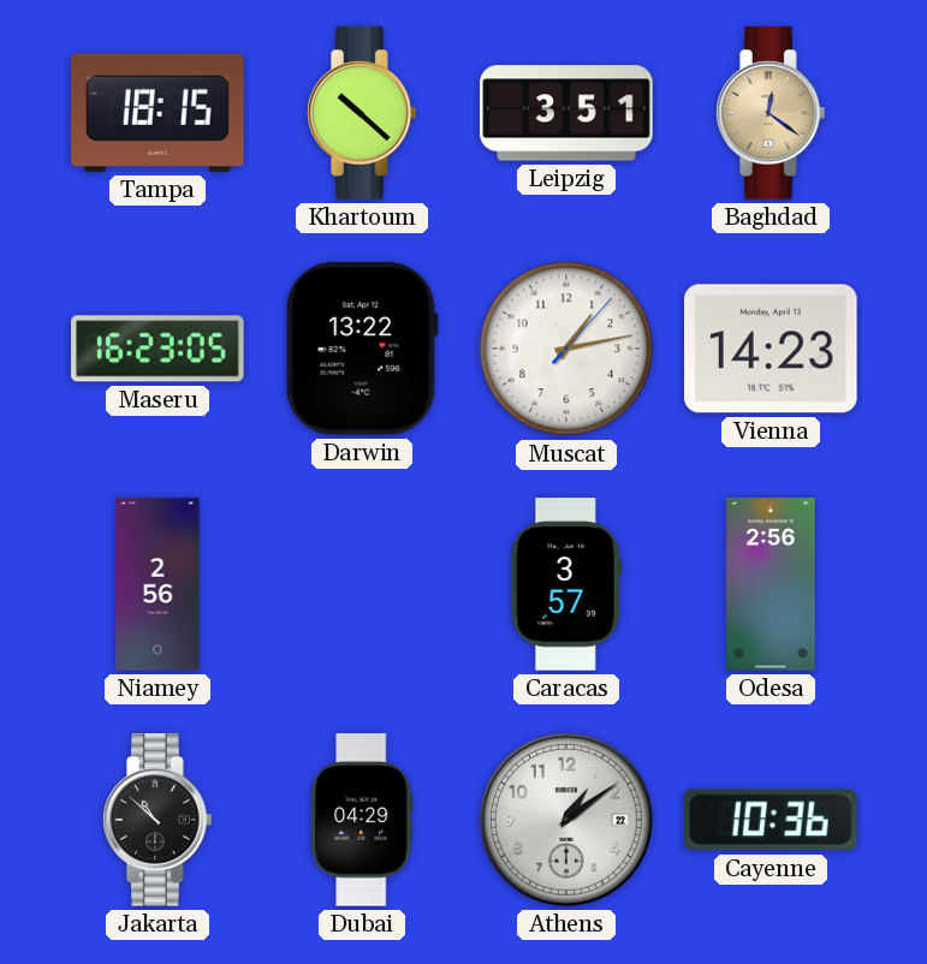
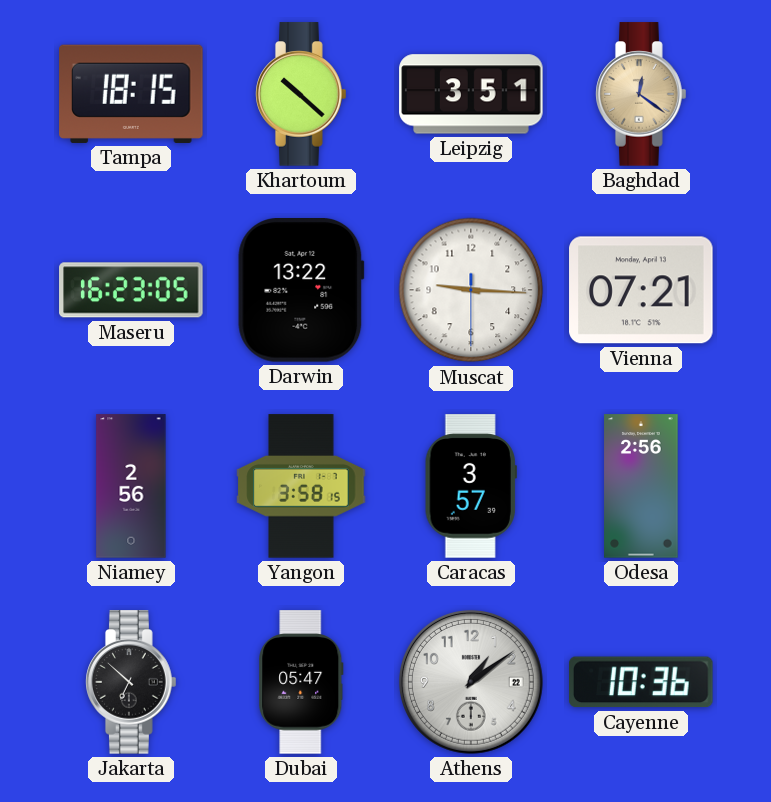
Muscat: 1:13 -> 9:15 (471, 290)
Vienna: 14:23 -> 07:21 (641, 290)
Yangon: none -> 3:58 (301, 486)
Jakarta: 10:52 -> 6:52 (131, 682)
Dubai: 04:29 -> 05:47 (301, 682)
